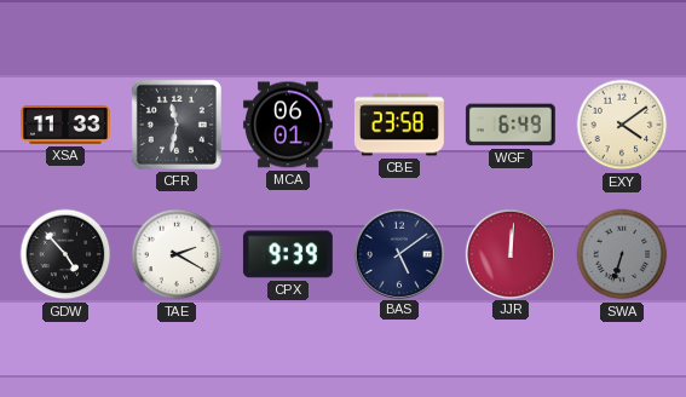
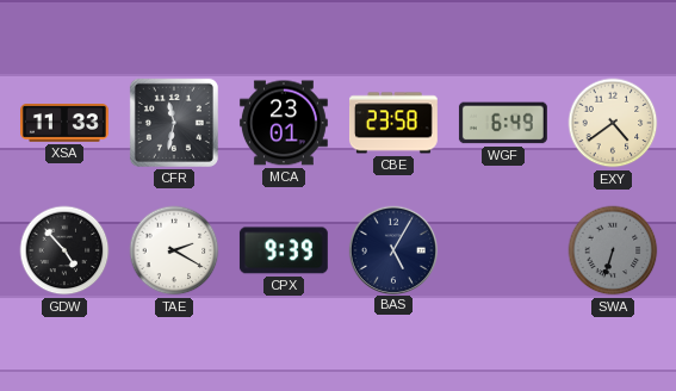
MCA: 06:01 -> 23:01 (284, 123)
EXY: 4:09 -> 4:39 (613, 123)
BAS: 5:09 -> 5:05 (392, 249)
JJR: 12:01 -> none (509, 253)
